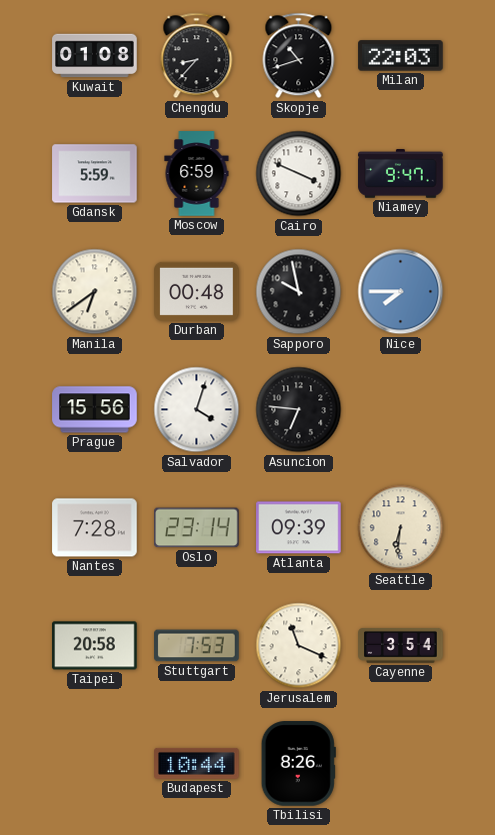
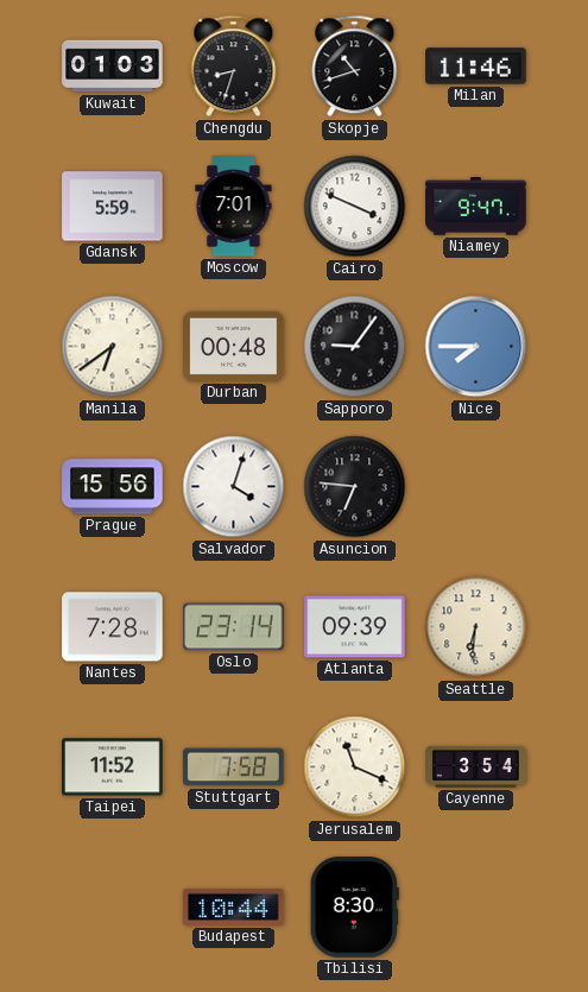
Kuwait: 01:08 -> 01:03 (113, 67)
Chengdu: 8:37 -> 8:33 (234, 67)
Milan: 22:03 -> 11:46 (476, 67)
Moscow: 6:59 -> 7:01 (234, 207)
Sapporo: 9:58 -> 9:06 (355, 347)
Taipei: 20:58 -> 11:52 (113, 767)
Stuttgart: 7:53 -> 7:58 (234, 767)
Tbilisi: 8:26 -> 8:30 (354, 908)
